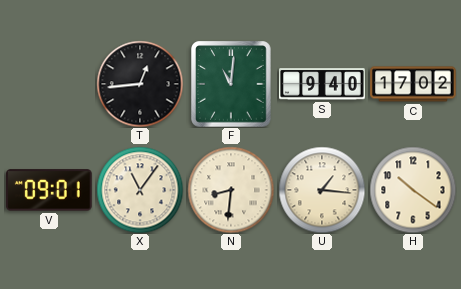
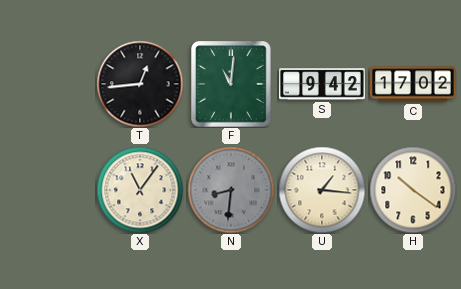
S: 9:40 -> 9:42 (322, 84)
V: 09:01 -> none (49, 190)
N dial: cream -> grey (231, 190)
